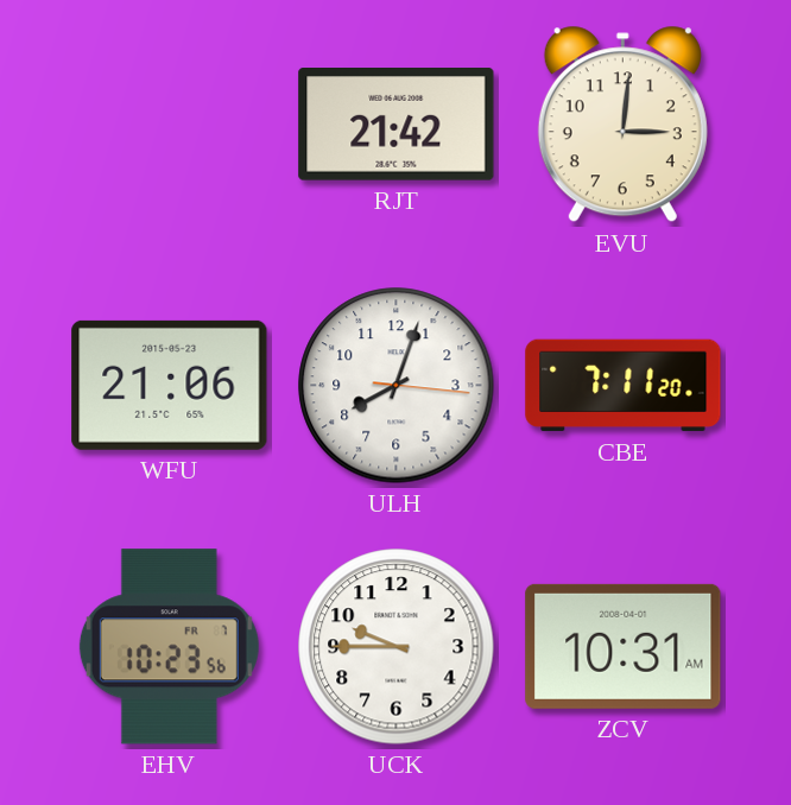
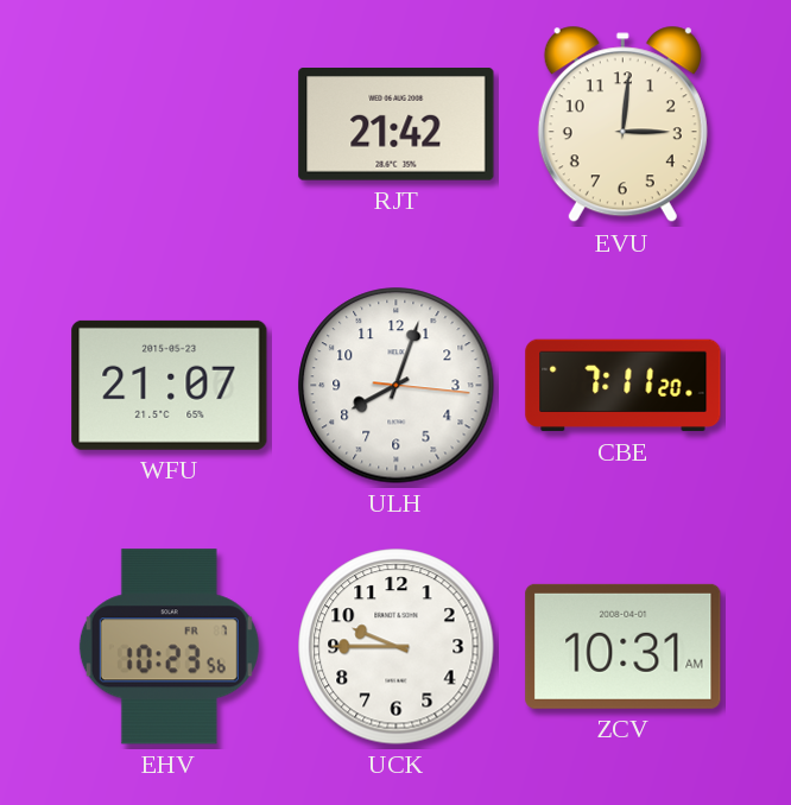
WFU: 21:06 -> 21:07 (170, 385)
